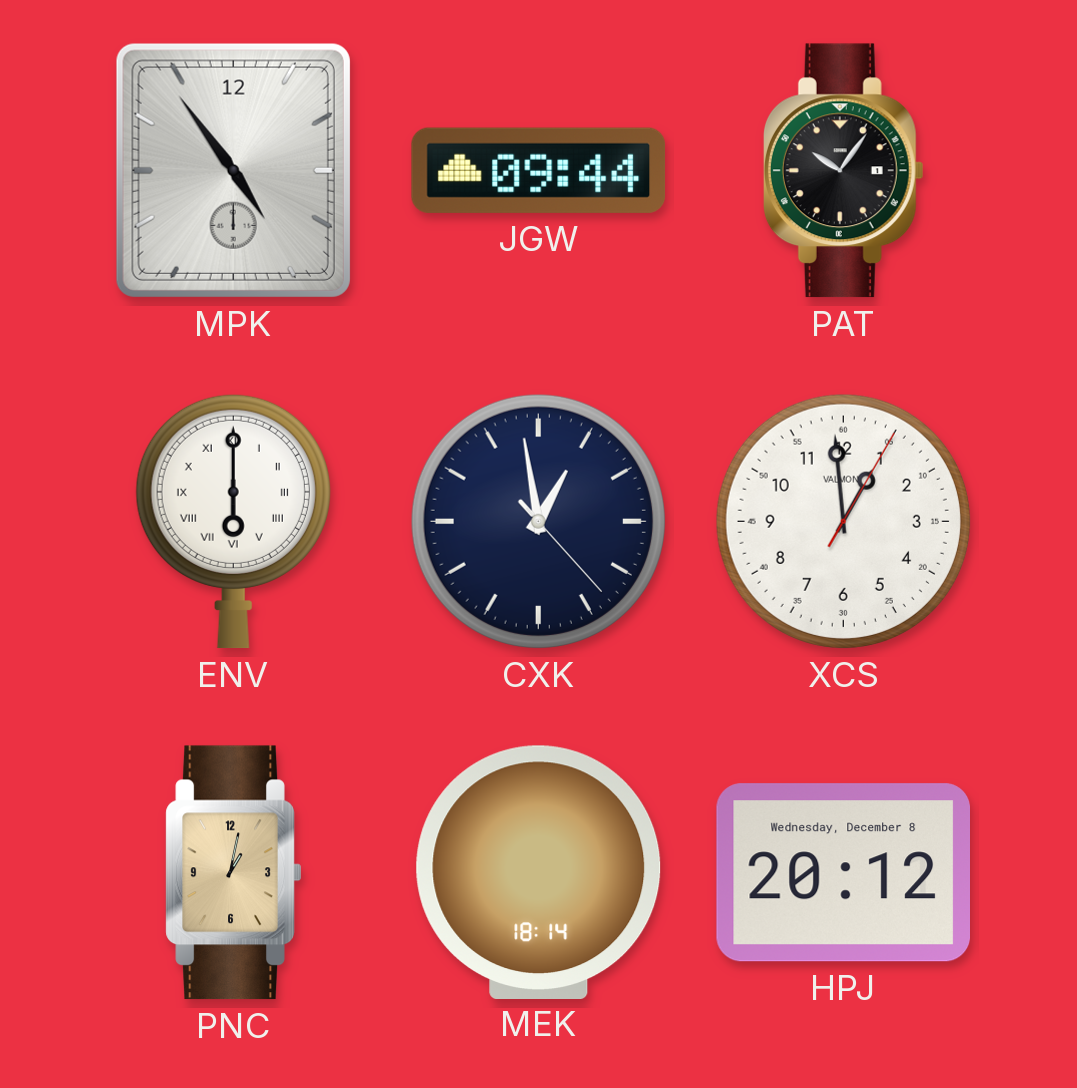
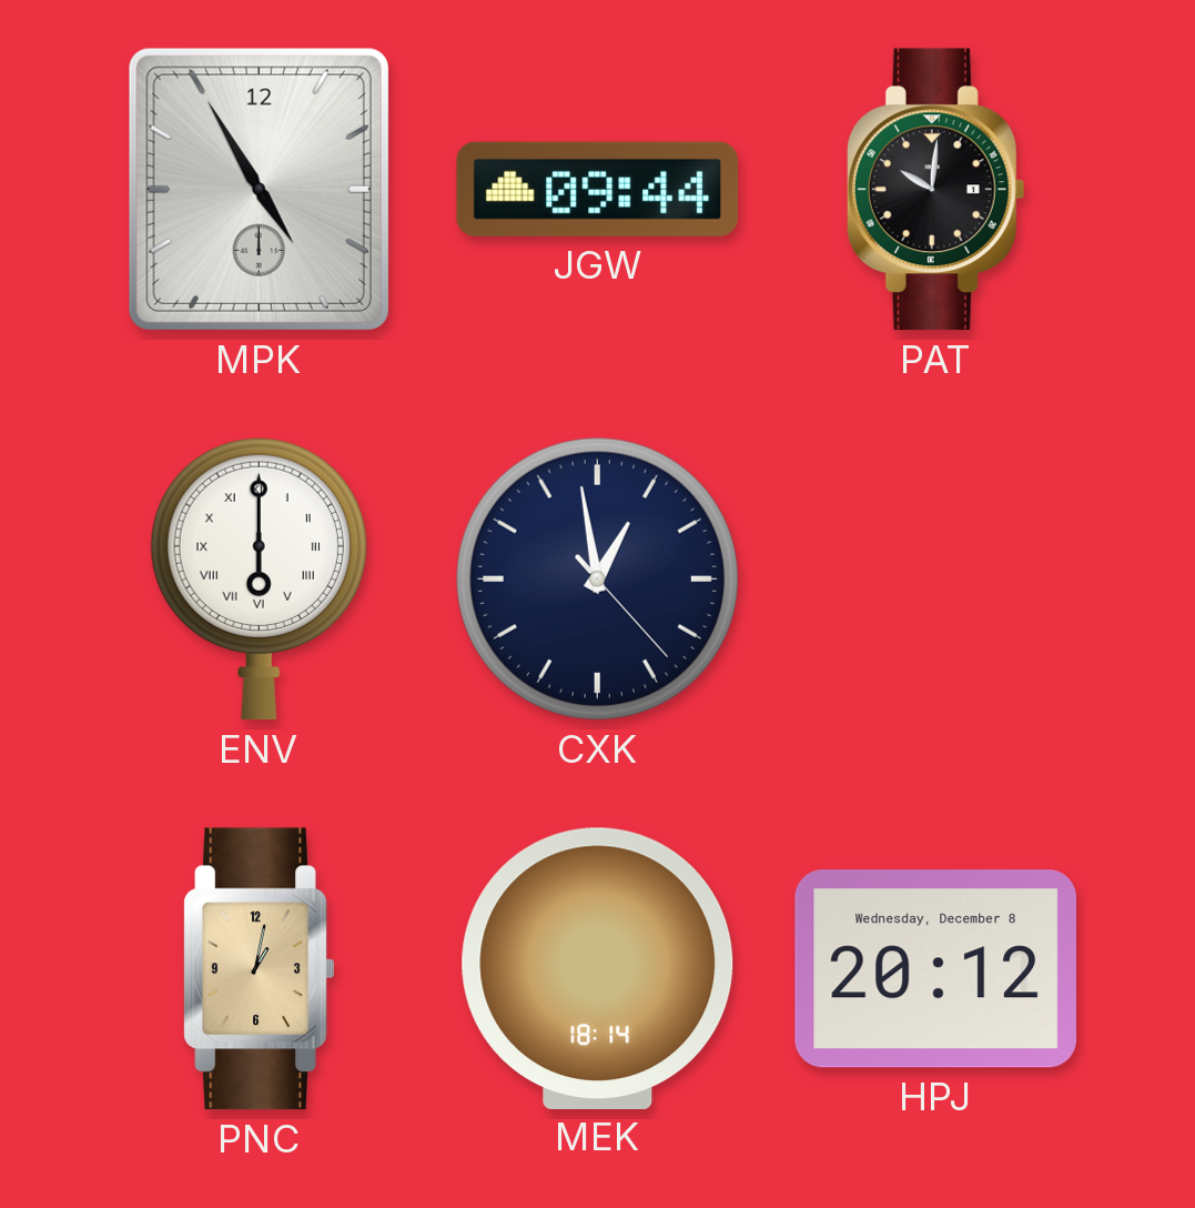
MPK: 4:54 -> 4:55 (259, 189)
PAT: 10:06 -> 10:01 (935, 190)
XCS: 12:59 -> none (843, 521)
